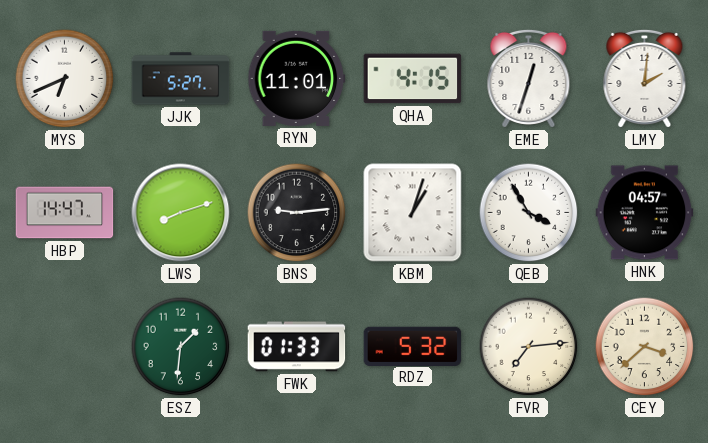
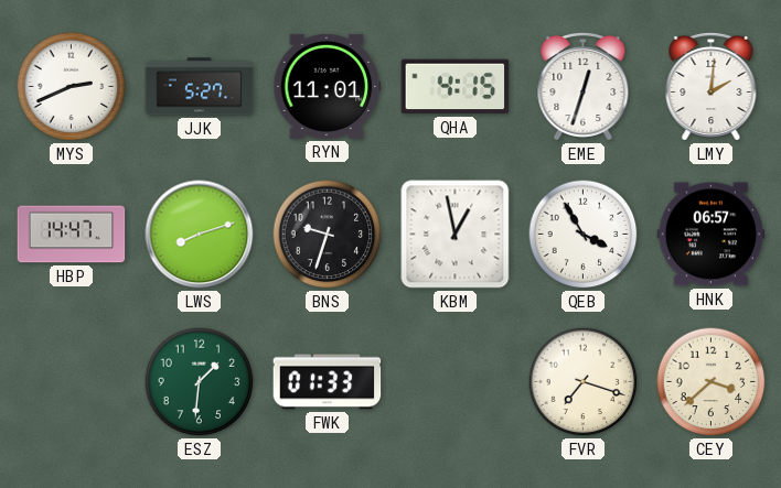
MYS: 6:41 -> 2:41 (72, 87)
BNS: 9:14 -> 9:33 (328, 235)
KBM: 1:03 -> 12:58 (456, 235)
HNK: 04:57 -> 06:57 (712, 235)
RDZ: 5:32 -> none (413, 346)
FVR: 7:14 -> 7:18 (584, 382)
